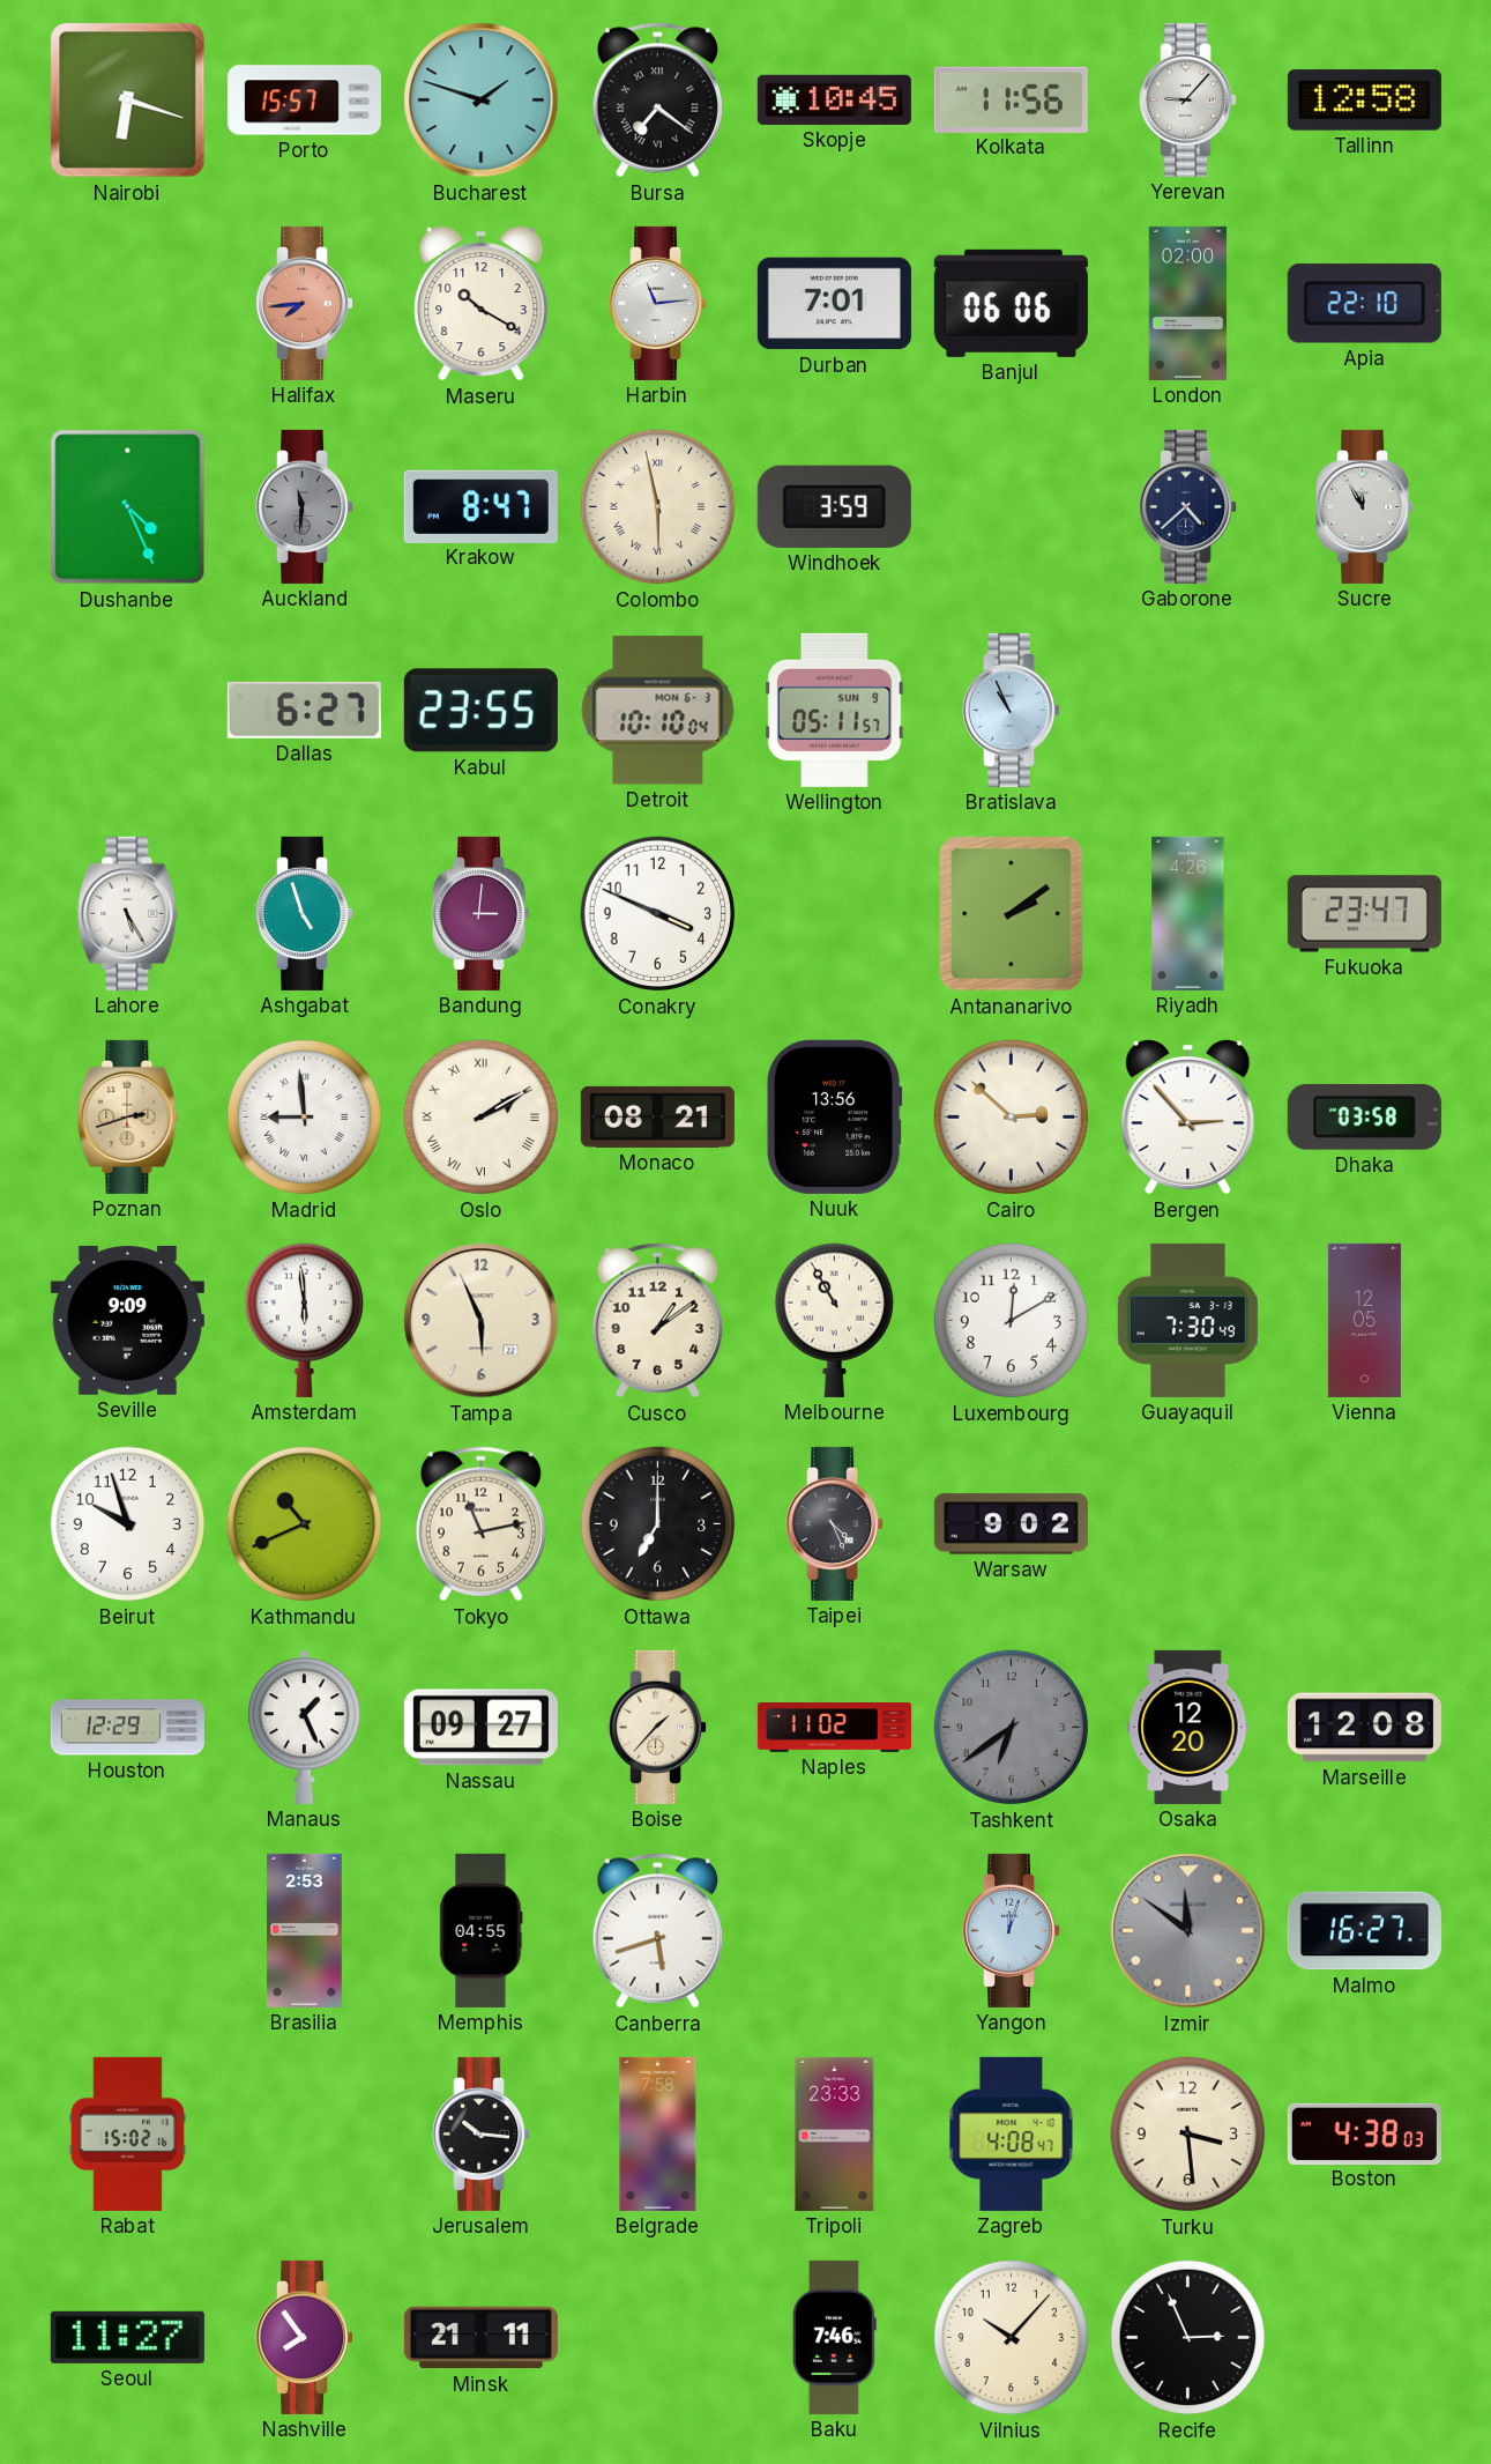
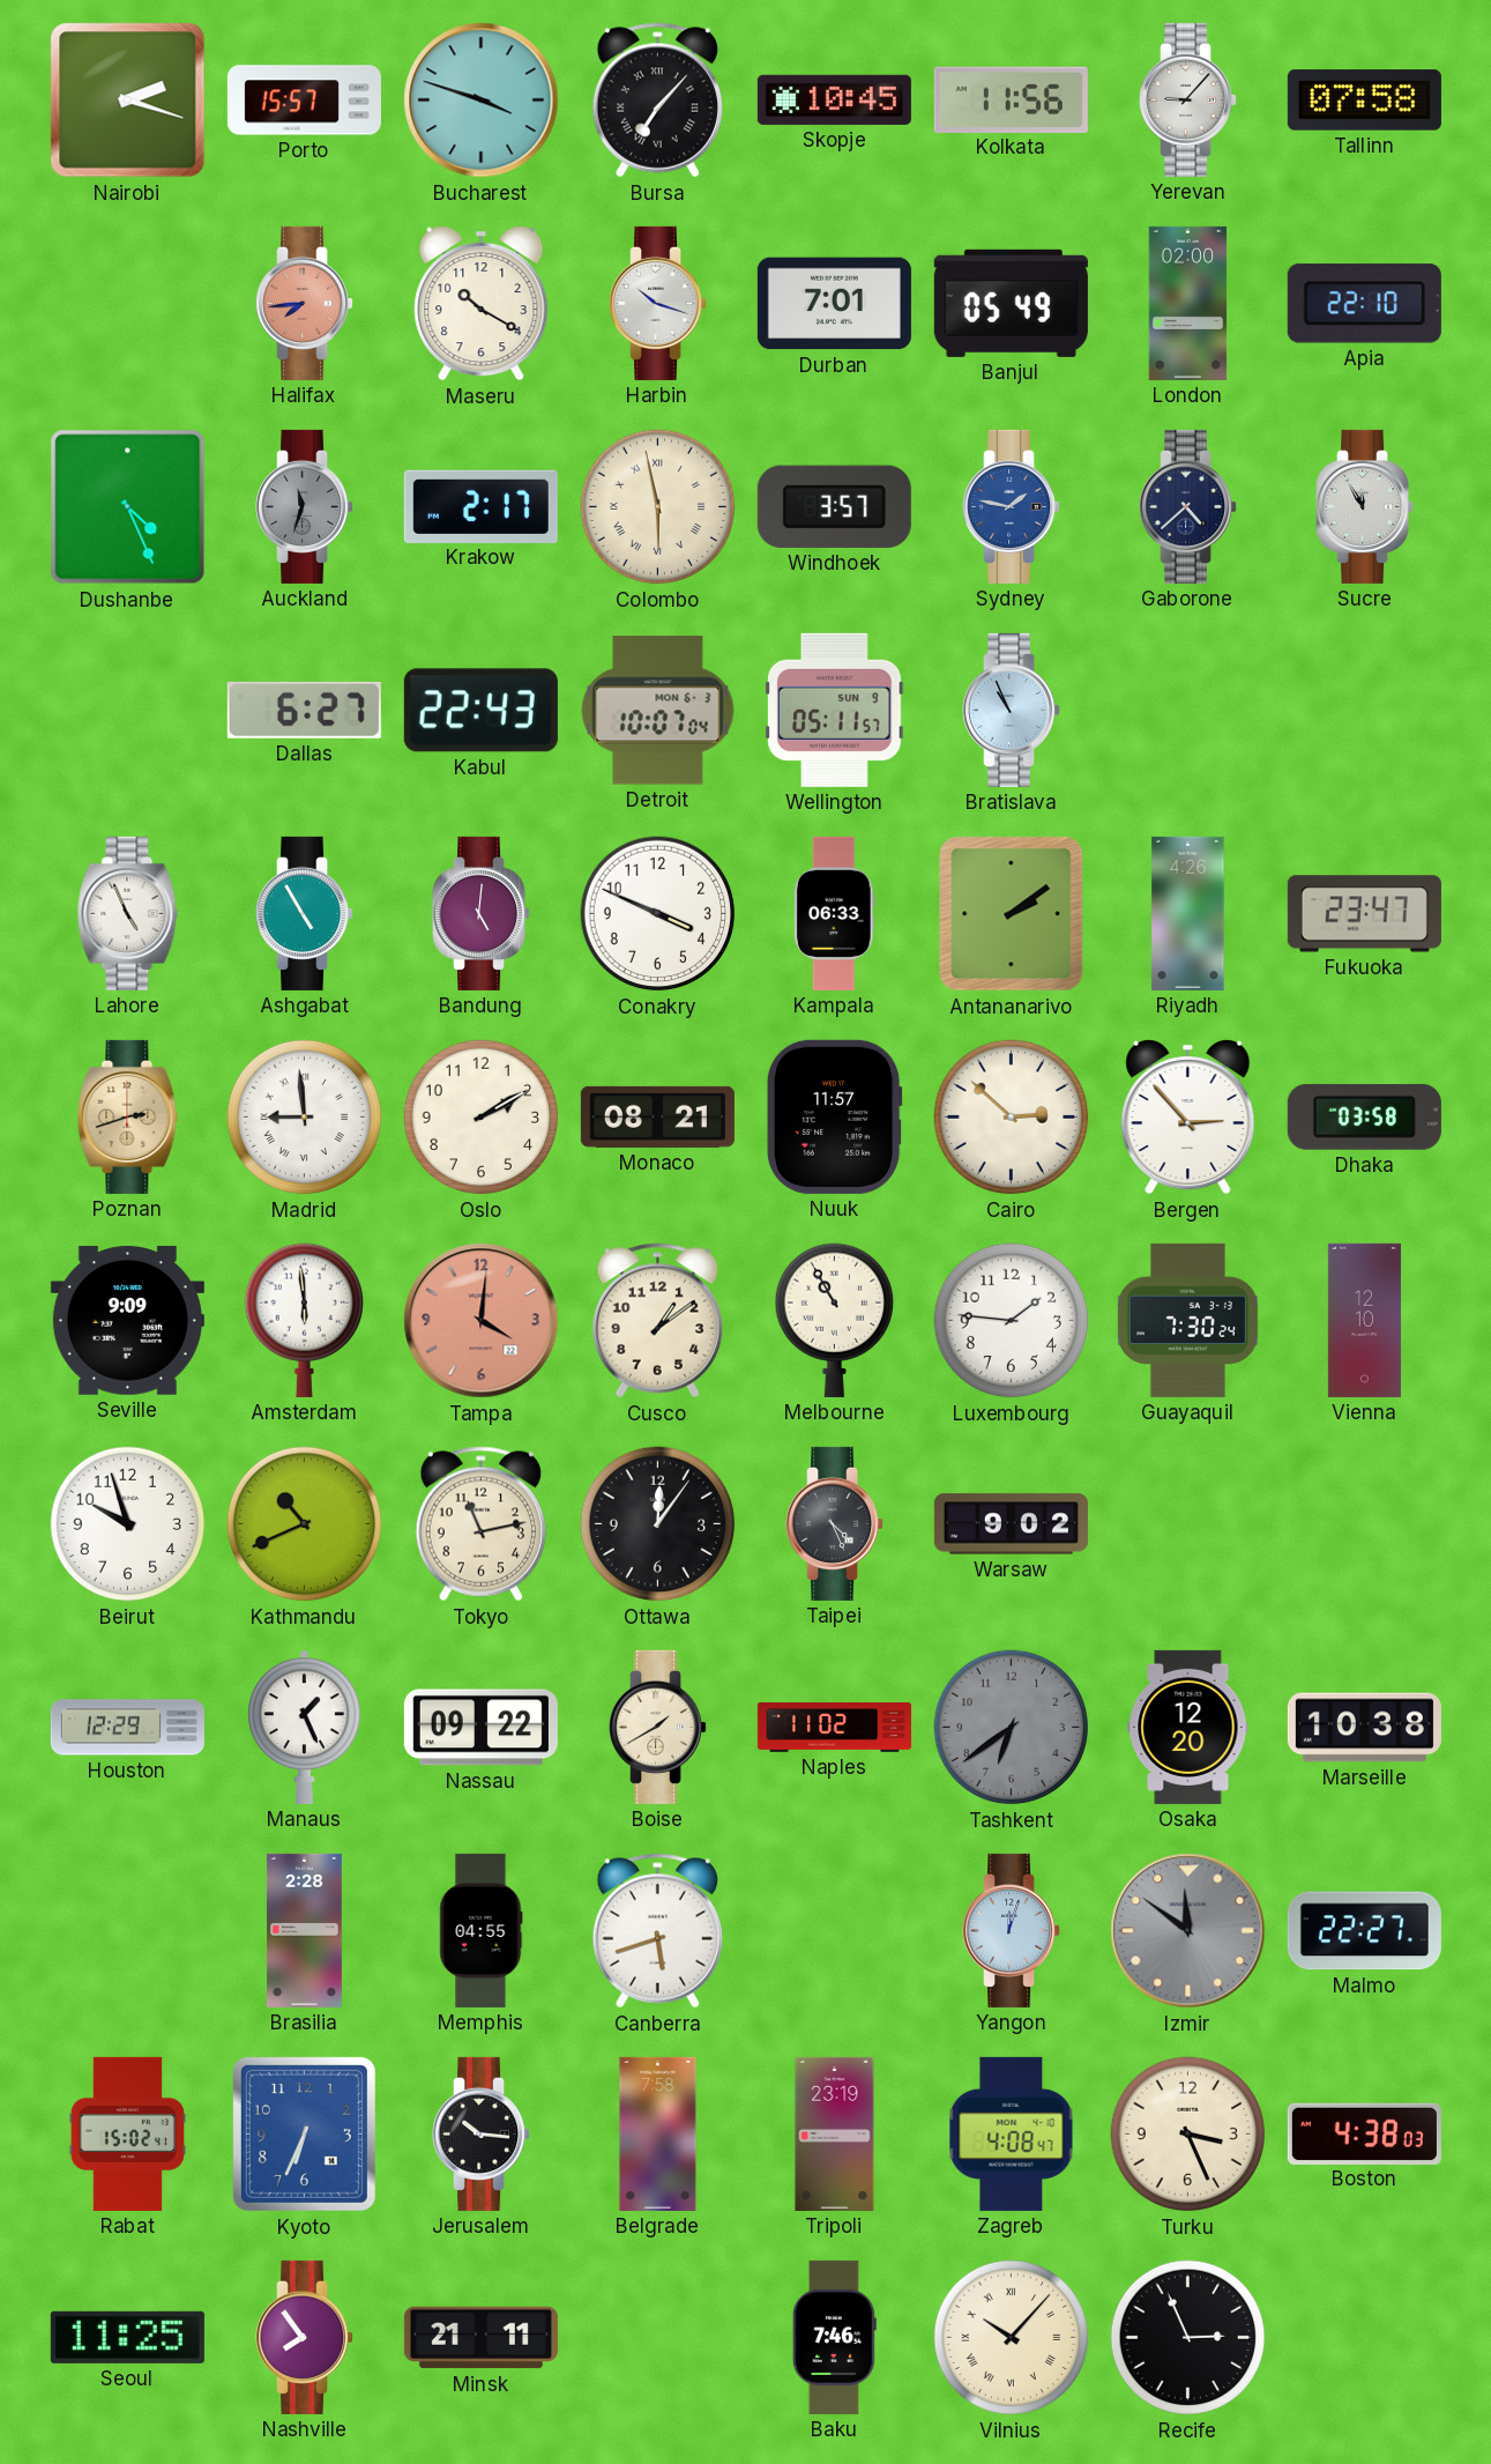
Nairobi: 6:18 -> 2:18 (128, 101)
Bucharest: 1:48 -> 3:48 (482, 101)
Bursa: 7:21 -> 7:07 (657, 101)
Tallinn: 12:58 -> 07:58 (1364, 101)
Harbin: 11:14 -> 10:18 (658, 303)
Banjul: 06:06 -> 05:49 (1011, 303)
Auckland: 11:31 -> 11:33 (305, 506)
Krakow: 8:47 -> 2:17 (480, 506)
Windhoek: 3:59 -> 3:57 (834, 506)
Sydney: none -> 1:47 (1012, 506)
Kabul: 23:55 -> 22:43 (480, 711)
Detroit: 10:10 -> 10:07 (658, 711)
Lahore: 5:25 -> 4:56 (128, 913)
Ashgabat: 4:57 -> 4:55 (305, 913)
Bandung: 3:01 -> 5:01 (482, 913)
Kampala: none -> 06:33 (835, 913)
Oslo numerals: Roman -> Arabic (482, 1118)
Nuuk: 13:56 -> 11:57 (834, 1116)
Tampa: 5:56 -> 4:01 (482, 1321)
Tampa dial: cream -> salmon (482, 1321)
Luxembourg: 12:10 -> 1:46 (1012, 1321)
Guayaquil: 7:30:49 -> 7:30:24 (1187, 1320)
Vienna: 12:05 -> 12:10 (1364, 1320)
Ottawa: 7:00 -> 12:06 (658, 1524)
Nassau: 09:27 -> 09:22 (480, 1728)
Boise: 1:37 -> 1:40 (658, 1727)
Marseille: 12:08 -> 10:38 (1364, 1728)
Brasilia: 2:53 -> 2:28 (305, 1930)
Malmo: 16:27 -> 22:27 (1364, 1931)
Rabat: 15:02:16 -> 15:02:41 (127, 2133)
Kyoto: none -> 6:34 (304, 2133)
Tripoli: 23:33 -> 23:19 (835, 2133)
Turku: 3:29 -> 3:26 (1188, 2135)
Seoul: 11:27 -> 11:25 (127, 2337)
Vilnius numerals: Arabic -> Roman (1012, 2338)
